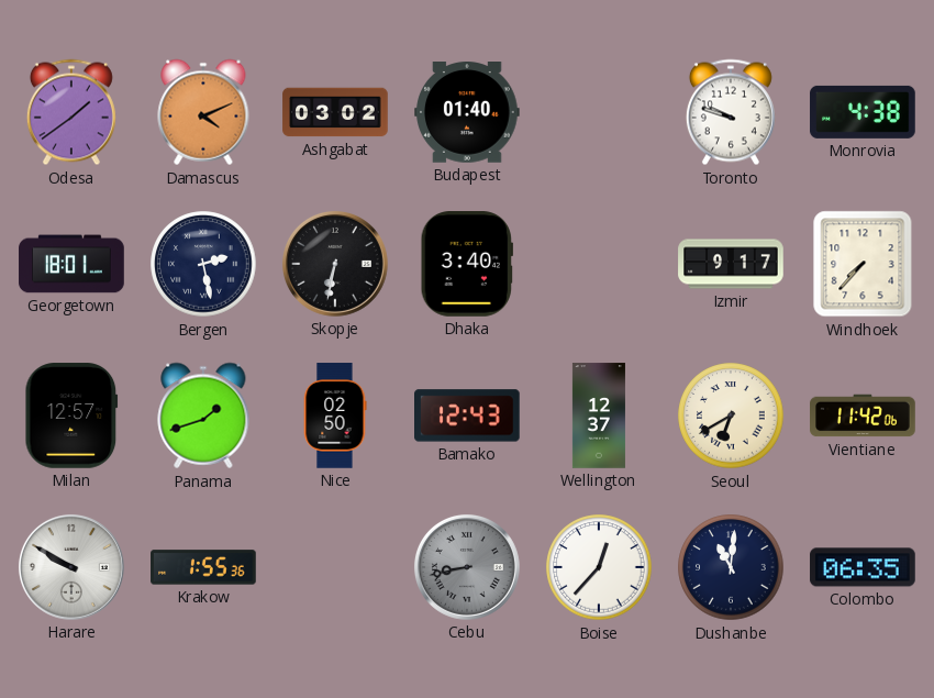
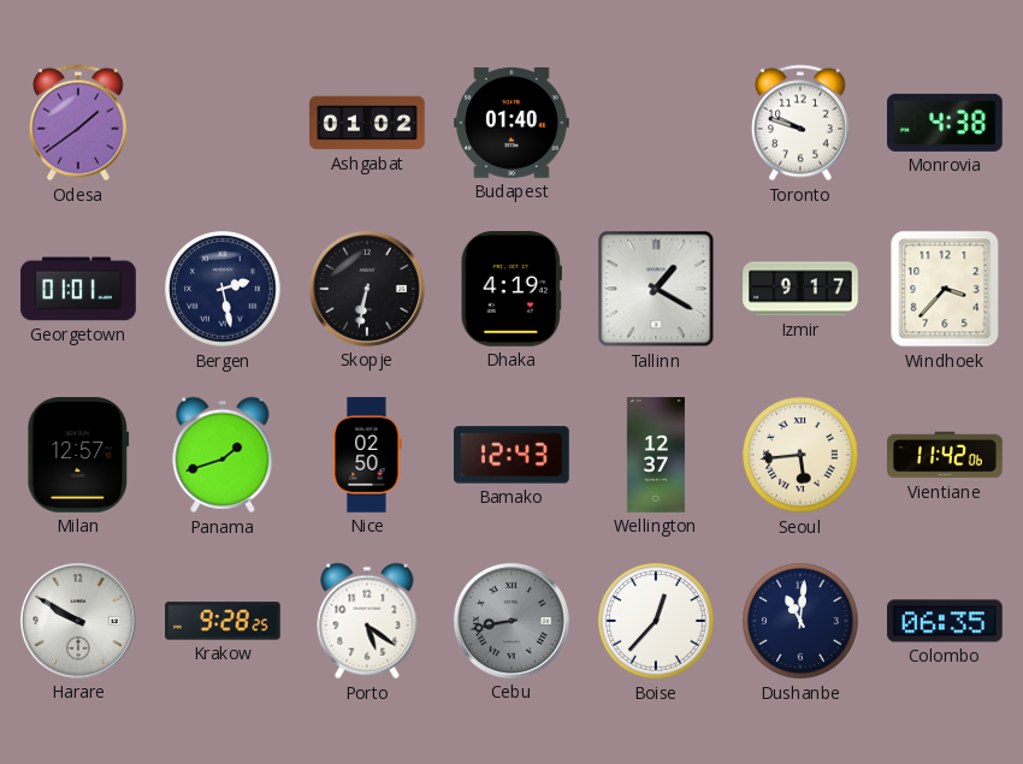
Damascus: 4:11 -> none (203, 112)
Ashgabat: 03:02 -> 01:02 (367, 123)
Georgetown: 18:01 -> 01:01 (78, 289)
Dhaka: 3:40 -> 4:19 (512, 289)
Tallinn: none -> 1:20 (656, 289)
Windhoek: 7:37 -> 3:37 (945, 289)
Seoul: 6:40 -> 5:44 (800, 455)
Krakow: 1:55 -> 9:28 (223, 621)
Porto: none -> 5:21 (367, 621)
